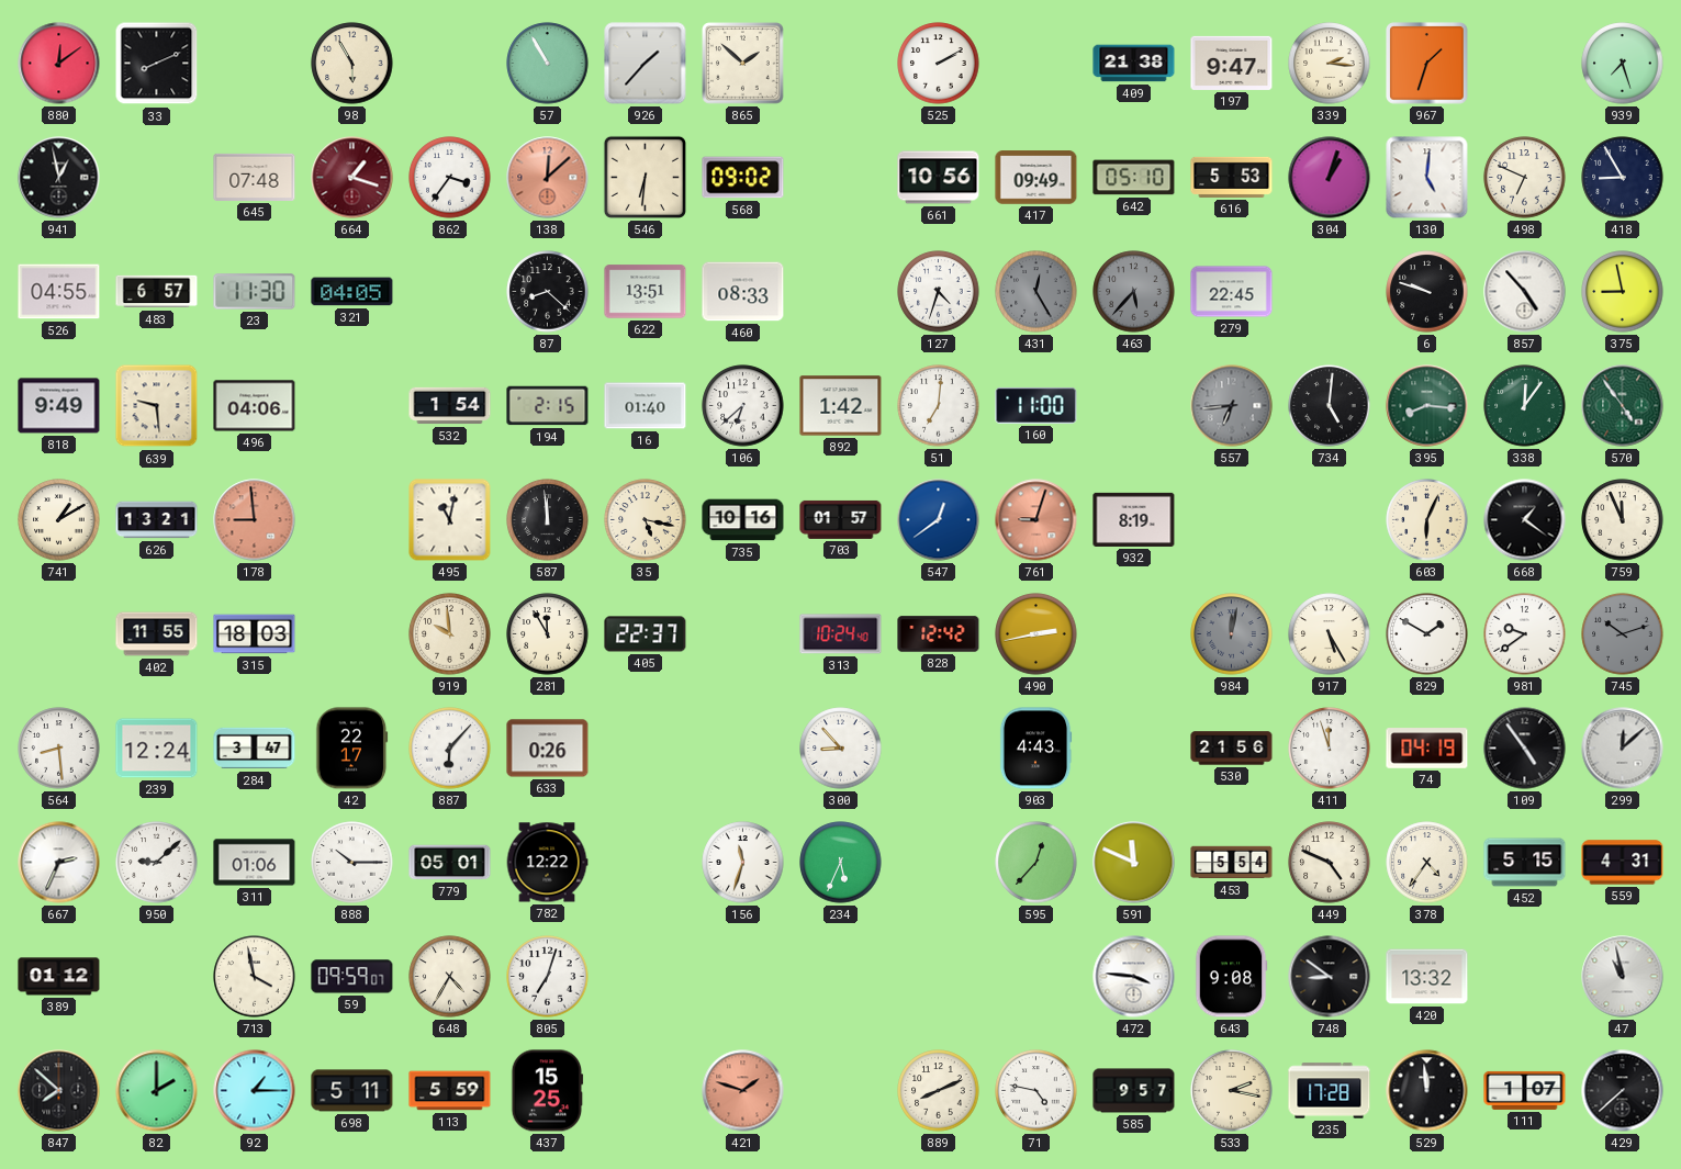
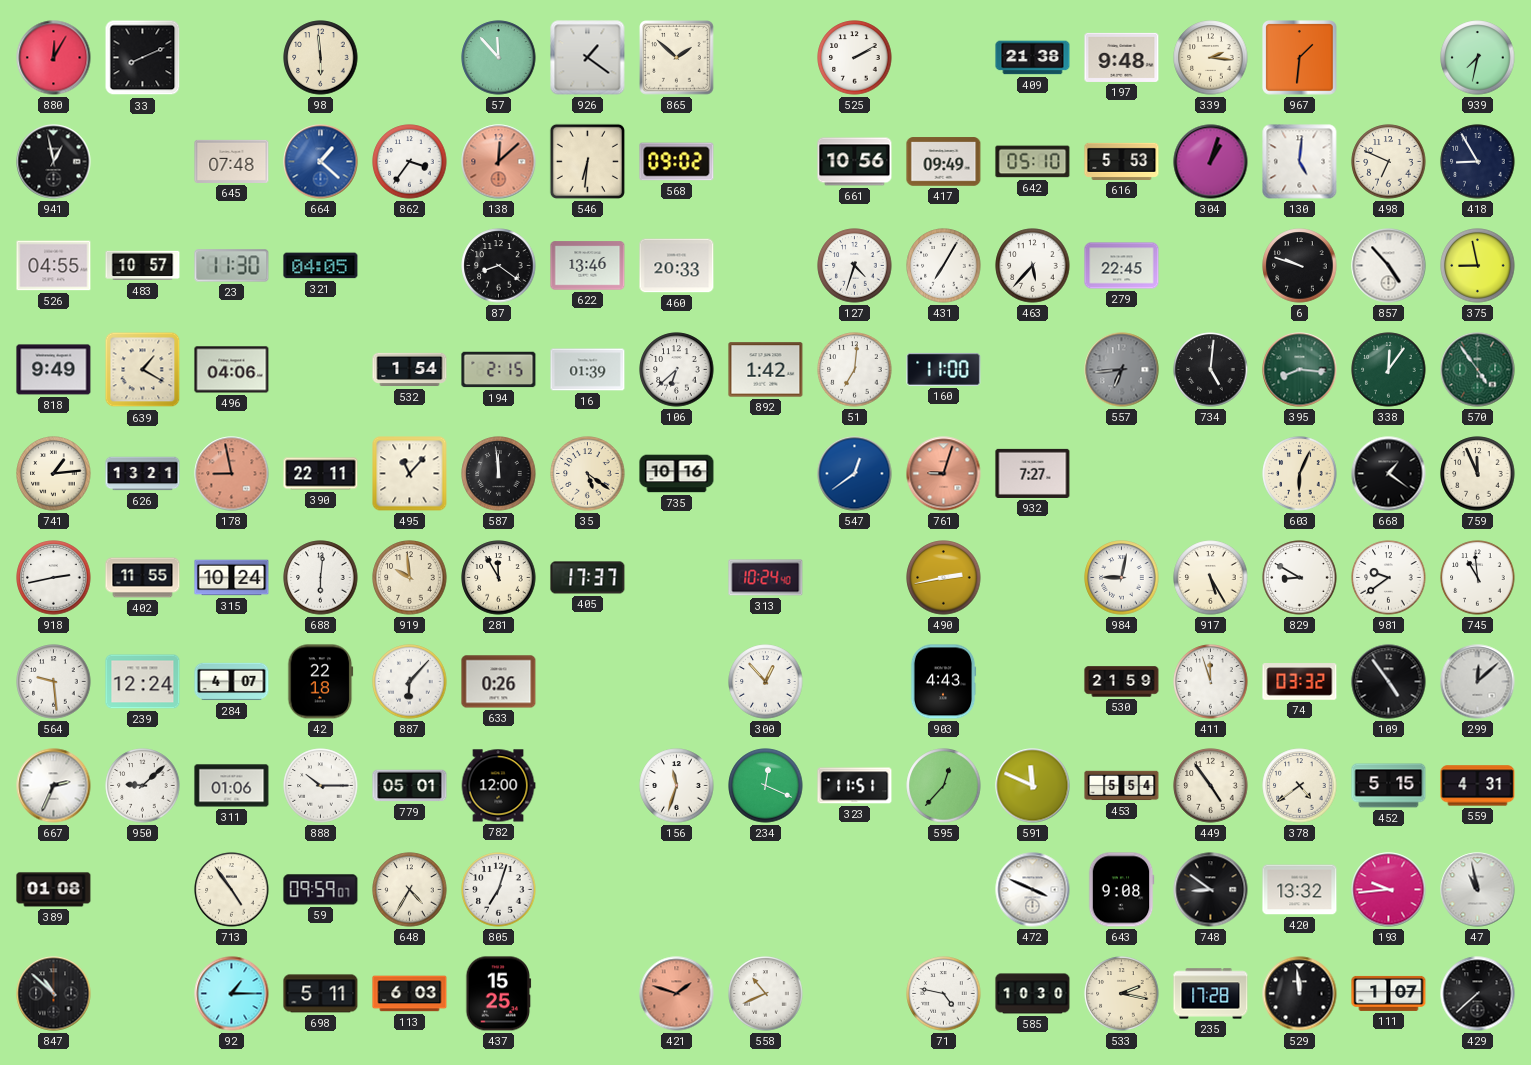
880: 12:09 -> 12:05 (54, 58)
98: 5:55 -> 5:59 (321, 58)
57: 10:55 -> 11:53 (499, 58)
926: 1:37 -> 1:21 (588, 58)
197: 9:47 -> 9:48 (1122, 57)
967: 1:33 -> 1:31 (1300, 58)
939: 7:27 -> 7:32 (1478, 58)
664: 1:18 -> 1:22 (321, 162)
664 dial: burgundy -> blue (321, 162)
483: 6:57 -> 10:57 (143, 266)
87: 8:22 -> 8:21 (499, 266)
622: 13:51 -> 13:46 (588, 266)
460: 08:33 -> 20:33 (677, 266)
431: 12:25 -> 7:05 (944, 266)
431 dial: grey -> white (944, 266)
463 dial: grey -> white (1033, 266)
639: 9:29 -> 1:20 (143, 370)
16: 01:40 -> 01:39 (588, 370)
741: 1:10 -> 1:14 (54, 474)
178: 8:59 -> 8:58 (232, 474)
390: none -> 22:11 (321, 474)
495: 11:02 -> 11:07 (410, 474)
35: 5:17 -> 5:21 (588, 474)
703: 01:57 -> none (841, 519)
932: 8:19 -> 7:27 (1033, 473)
918: none -> 2:43 (54, 578)
315: 18:03 -> 10:24 (232, 578)
688: none -> 6:01 (321, 578)
405: 22:37 -> 17:37 (588, 578)
828: 12:42 -> none (939, 634)
984: 12:02 -> 9:02 (1122, 578)
984 dial: grey -> white (1122, 578)
829: 1:50 -> 8:50 (1300, 578)
745: 10:12 -> 10:59 (1478, 578)
745 dial: grey -> white (1478, 578)
564: 8:29 -> 9:29 (54, 682)
284: 3:47 -> 4:07 (232, 682)
42: 22:17 -> 22:18 (321, 682)
300: 8:53 -> 12:53 (766, 682)
530: 21:56 -> 21:59 (1122, 682)
74: 04:19 -> 03:32 (1300, 682)
782: 12:22 -> 12:00 (498, 786)
234: 5:34 -> 12:19 (766, 786)
323: none -> 11:51 (855, 786)
449: 4:49 -> 4:54 (1211, 786)
378: 4:36 -> 4:39 (1300, 786)
389: 01:12 -> 01:08 (54, 890)
713: 3:58 -> 4:54 (232, 890)
472: 3:46 -> 3:49 (1033, 890)
193: none -> 9:44 (1389, 890)
847: 7:52 -> 10:52 (54, 994)
82: 2:00 -> none (157, 1091)
113: 5:59 -> 6:03 (410, 994)
558: none -> 10:41 (766, 994)
889: 8:11 -> none (939, 1091)
585: 9:57 -> 10:30 (1033, 994)
